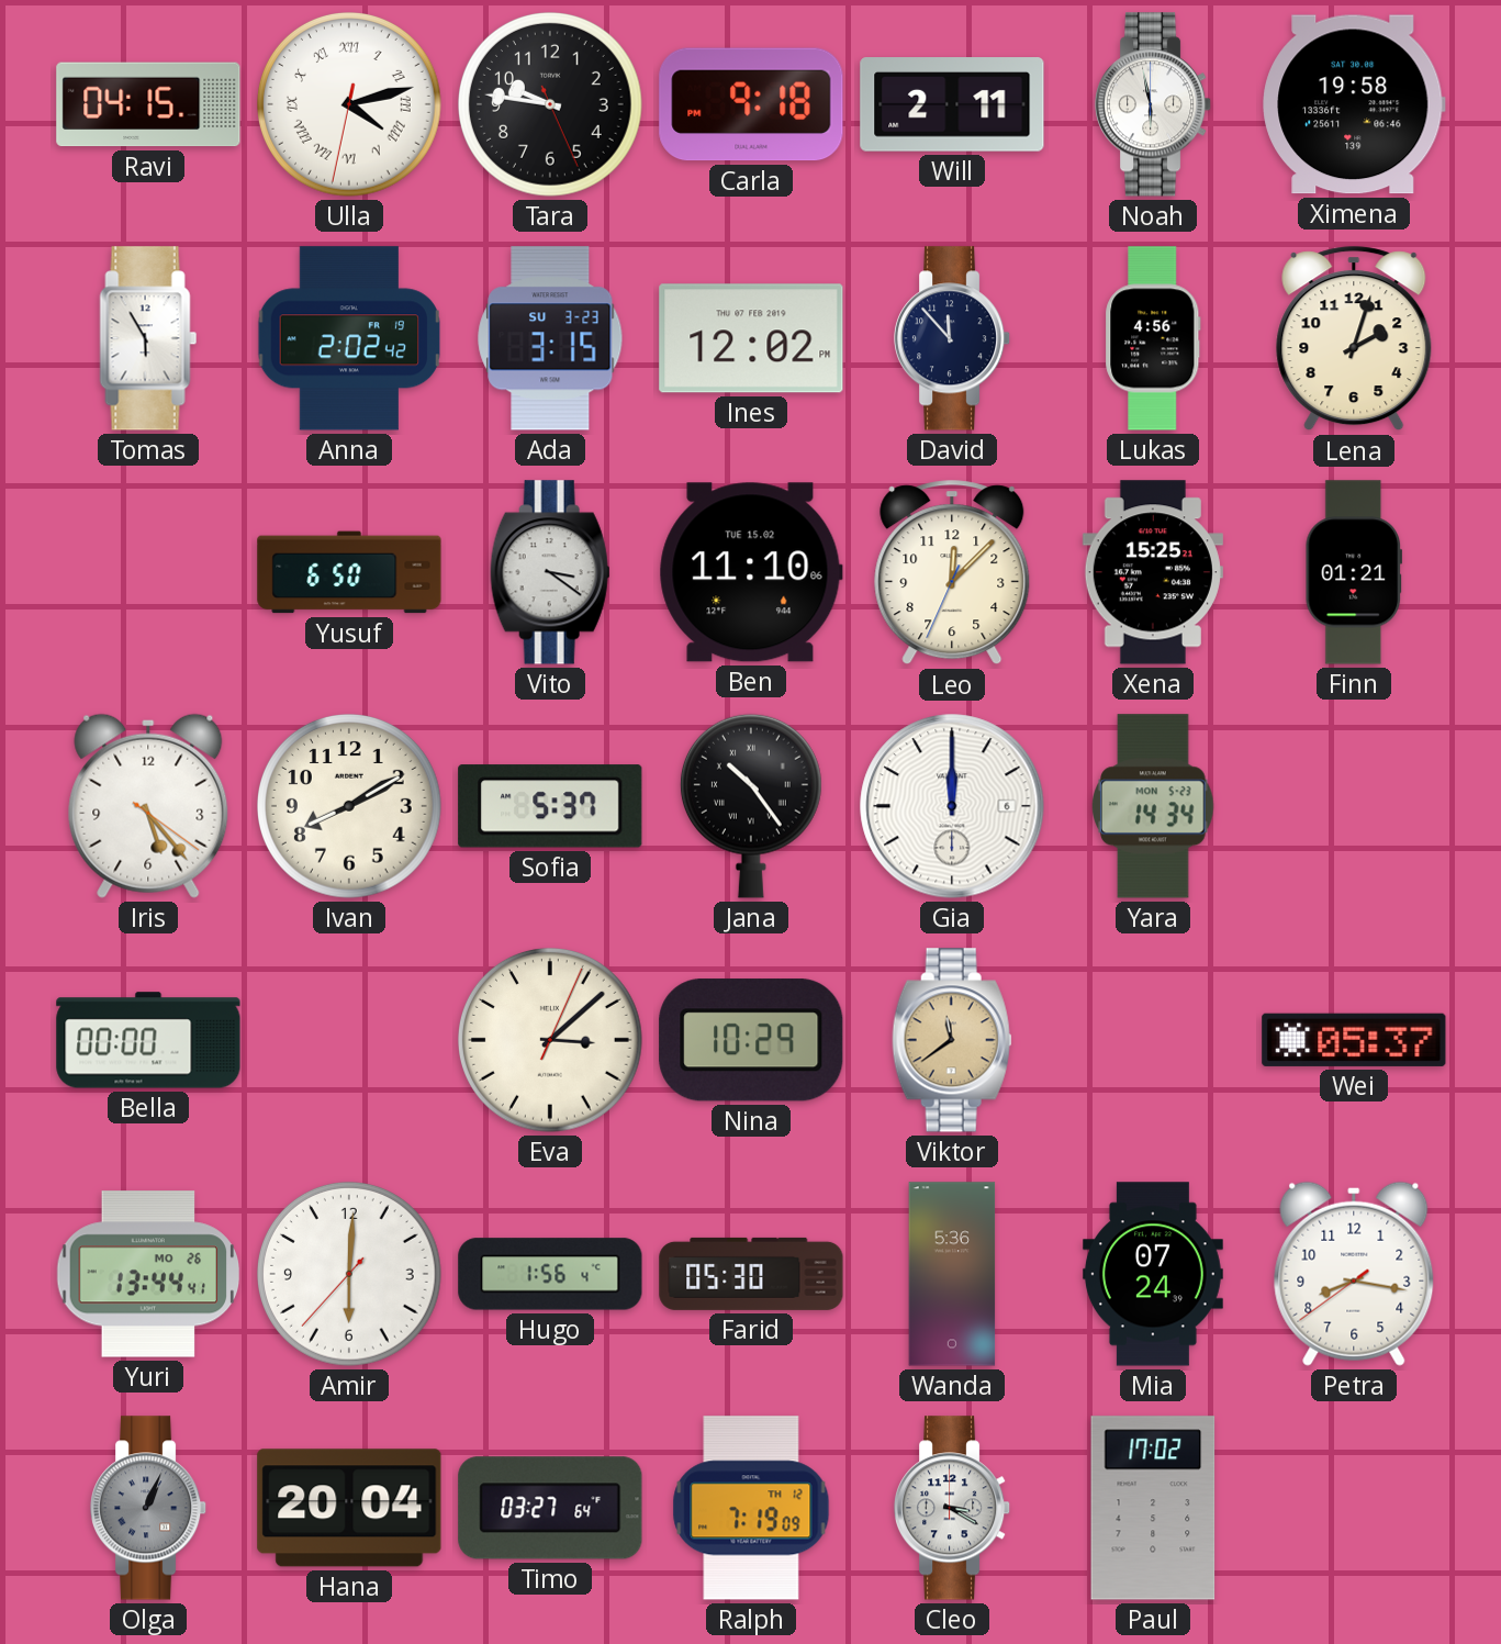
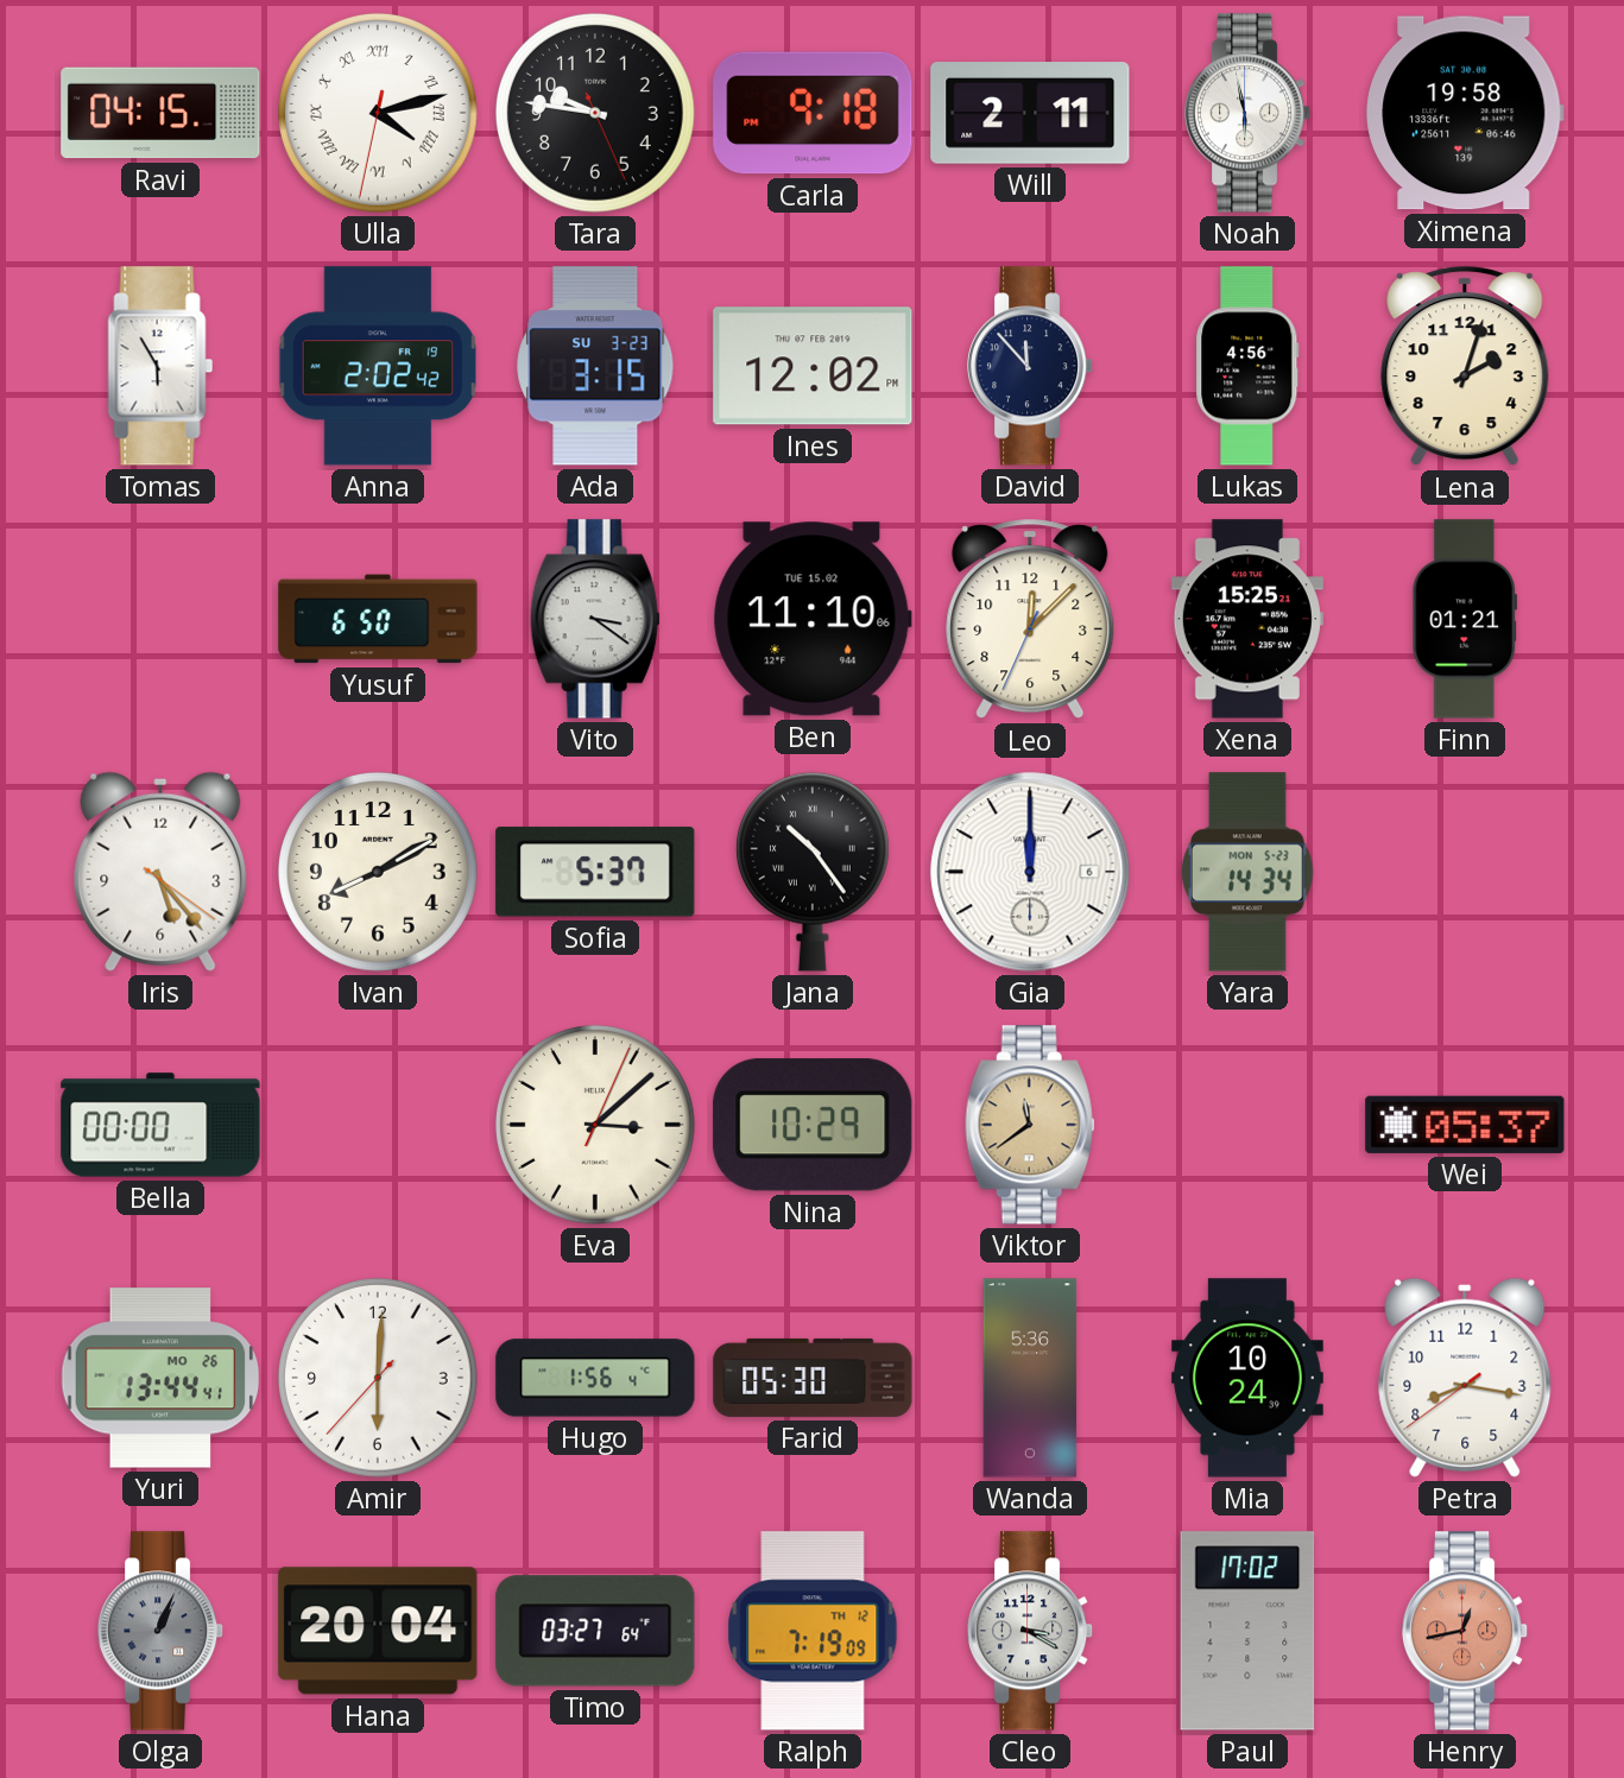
Mia: 07:24 -> 10:24 (1247, 1378)
Henry: none -> 12:43 (1465, 1631)
